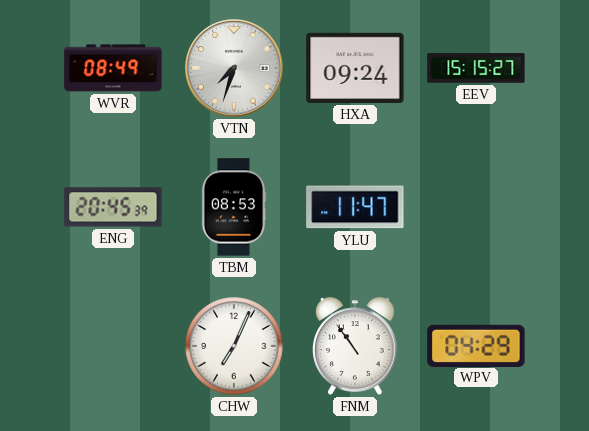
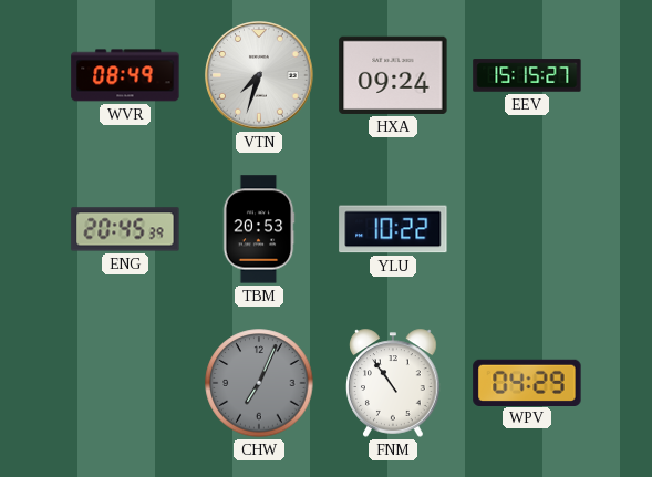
TBM: 08:53 -> 20:53 (259, 229)
YLU: 11:47 -> 10:22 (393, 229)
CHW dial: white -> grey (259, 383)
